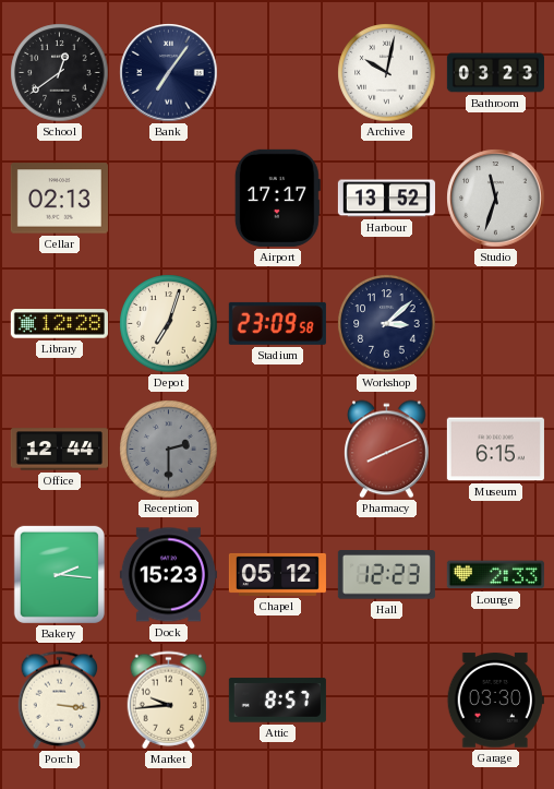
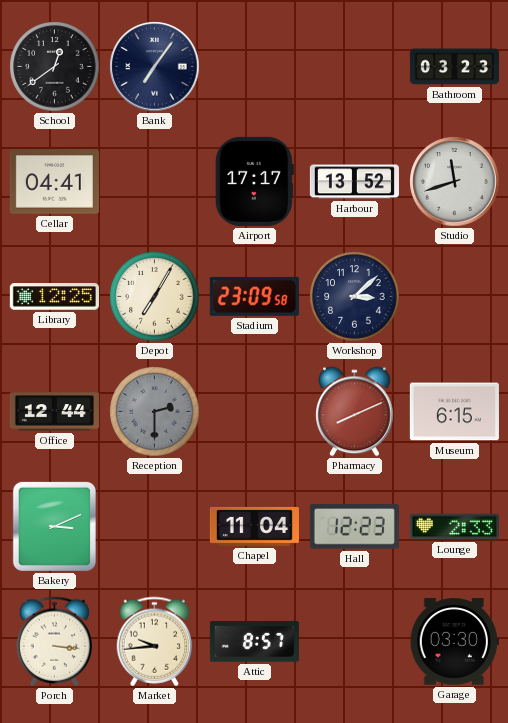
Archive: 10:02 -> none (387, 73)
Cellar: 02:13 -> 04:41 (54, 182)
Studio: 11:33 -> 11:42 (455, 182)
Library: 12:28 -> 12:25 (54, 297)
Depot: 7:03 -> 7:05 (155, 297)
Bakery: 2:16 -> 3:11 (54, 526)
Dock: 15:23 -> none (168, 575)
Chapel: 05:12 -> 11:04 (254, 526)
